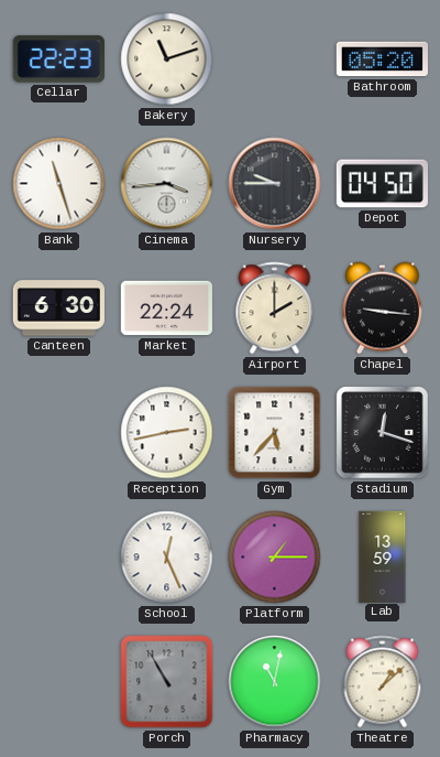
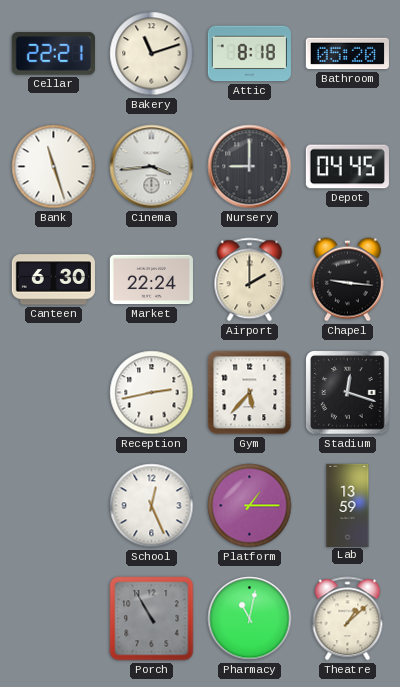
Cellar: 22:23 -> 22:21 (53, 54)
Attic: none -> 8:18 (249, 54)
Nursery: 9:45 -> 9:00 (250, 167)
Depot: 04:50 -> 04:45 (347, 167)
